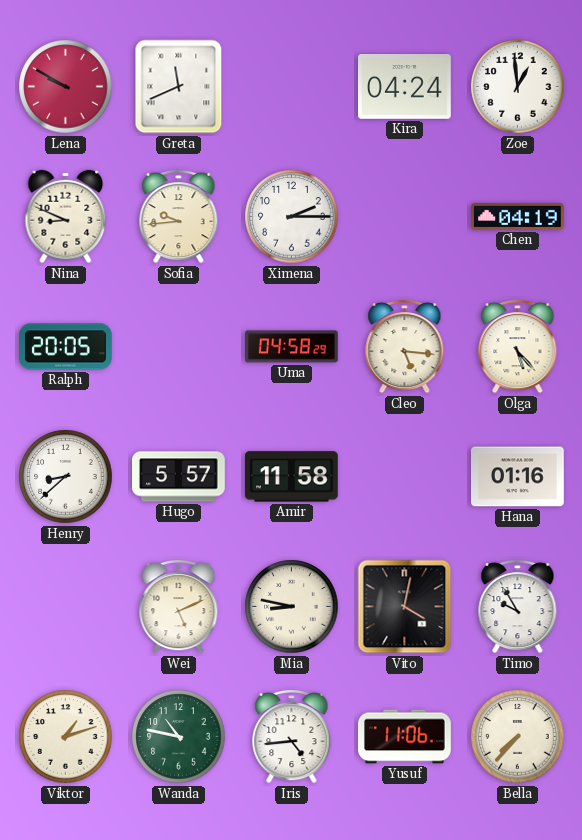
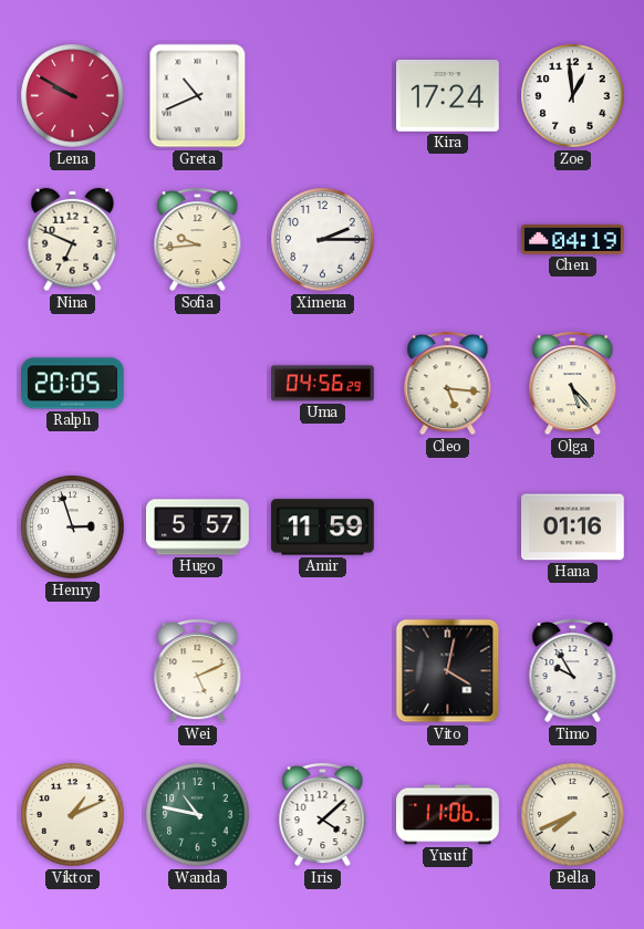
Greta: 11:41 -> 10:41 (198, 96)
Kira: 04:24 -> 17:24 (448, 96)
Nina: 8:49 -> 6:49 (73, 240)
Uma: 04:58 -> 04:56 (323, 384)
Henry: 8:38 -> 2:57 (73, 528)
Amir: 11:58 -> 11:59 (323, 528)
Mia: 8:47 -> none (292, 607)
Viktor: 1:12 -> 1:11 (73, 815)
Iris: 4:44 -> 4:08 (323, 815)
Bella: 7:37 -> 7:41 (573, 815)
